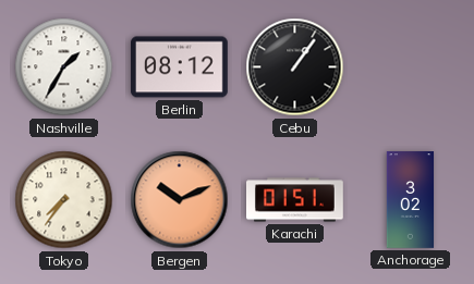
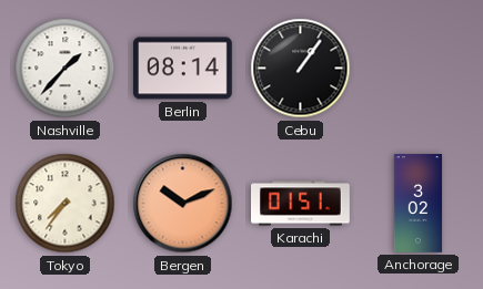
Nashville: 1:35 -> 1:37 (66, 69)
Berlin: 08:12 -> 08:14 (183, 69)
